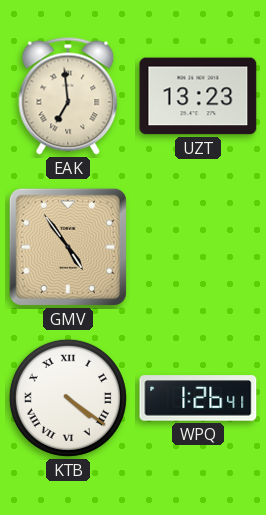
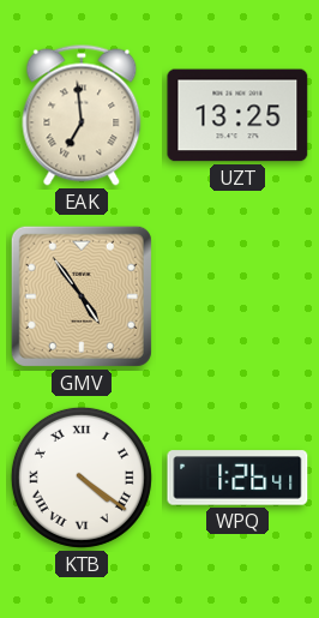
UZT: 13:23 -> 13:25 (237, 115)
